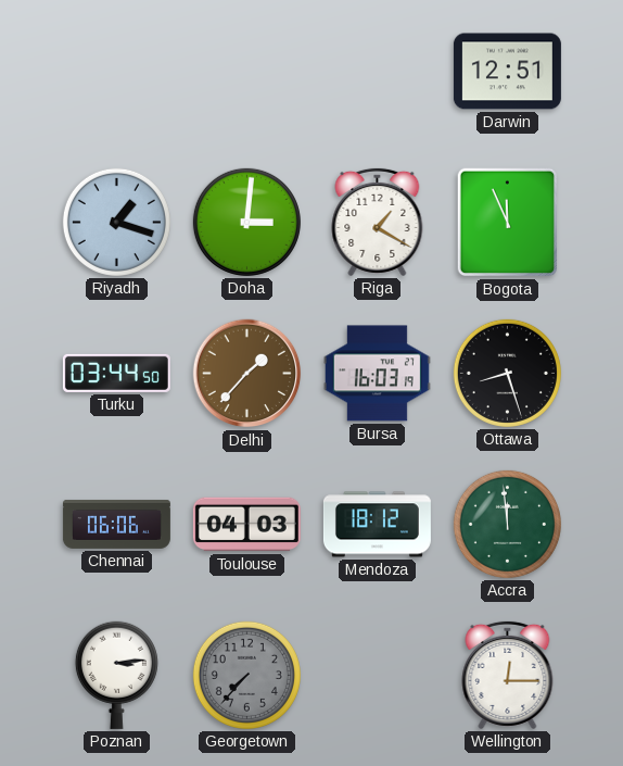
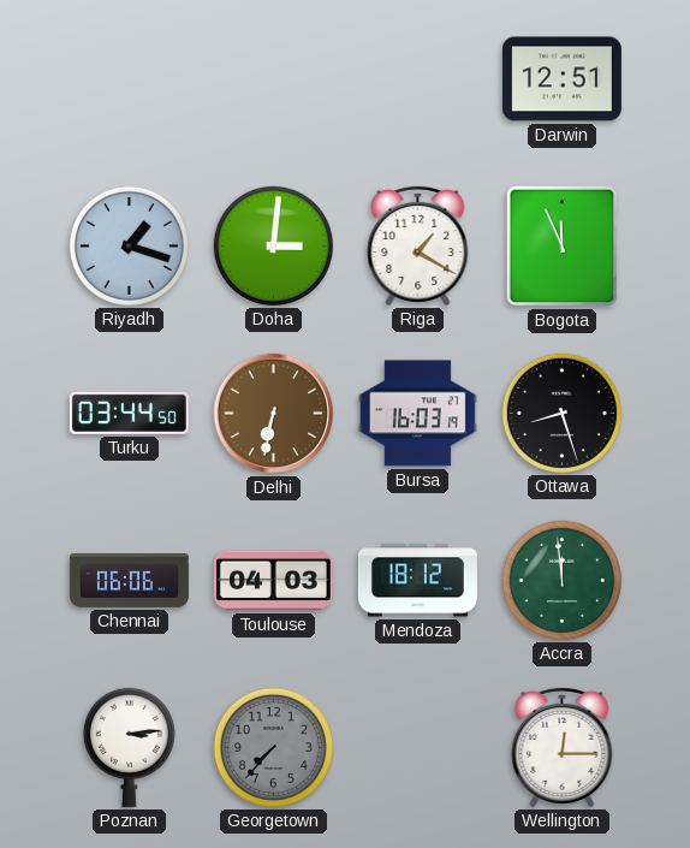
Delhi: 1:37 -> 6:32 (274, 414)
